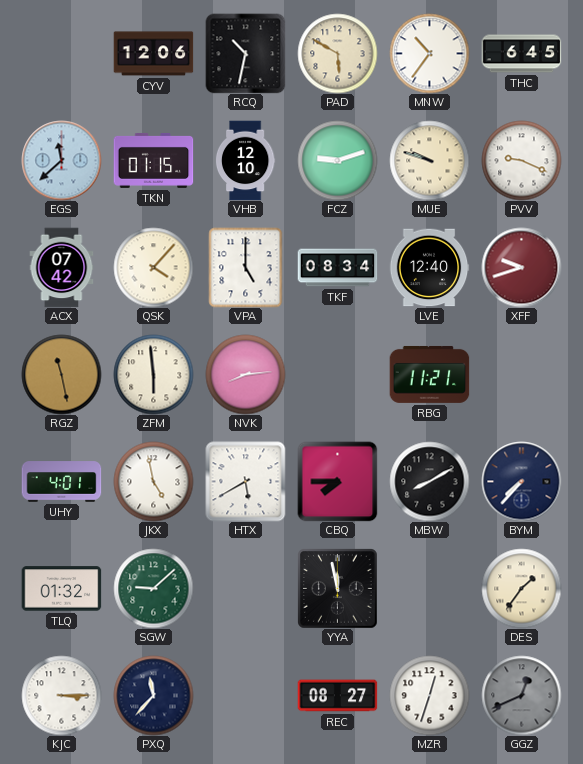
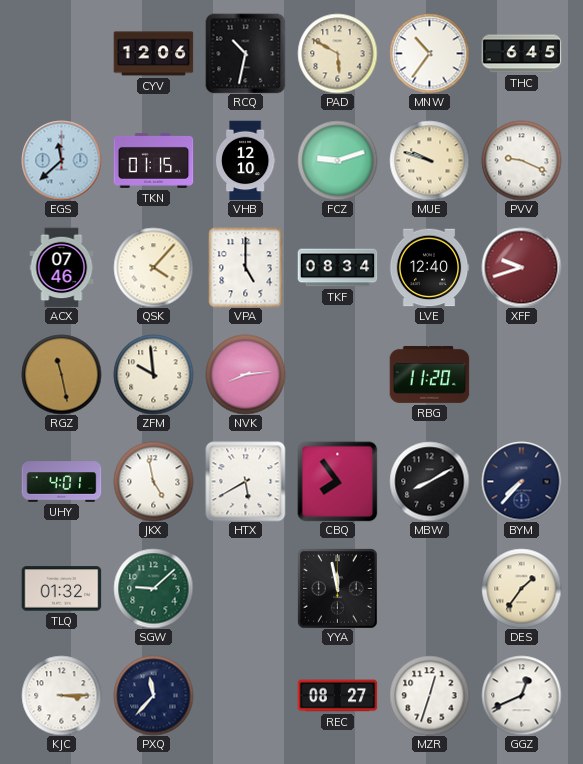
ACX: 07:42 -> 07:46 (62, 267)
ZFM: 5:59 -> 9:59 (153, 374)
RBG: 11:21 -> 11:20 (429, 374)
CBQ: 7:45 -> 7:54 (337, 481)
GGZ dial: grey -> white (521, 695)
